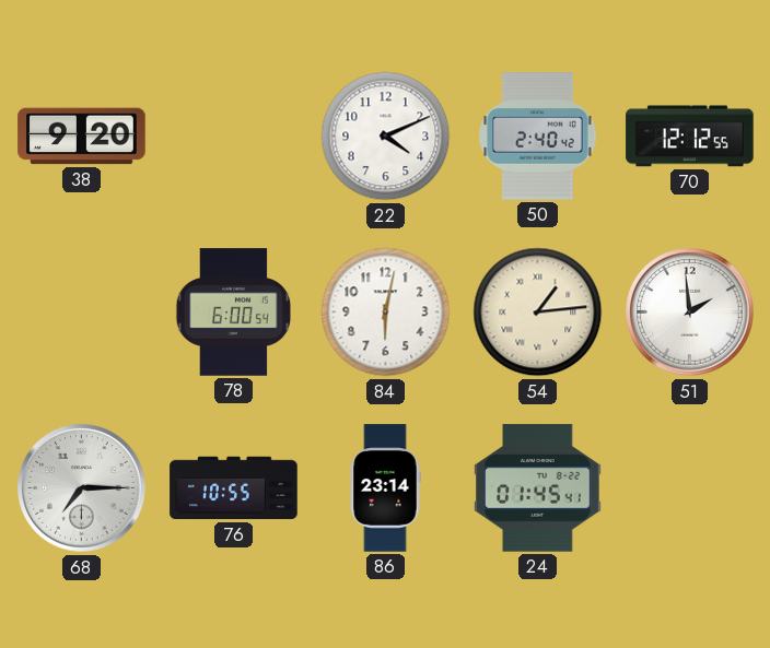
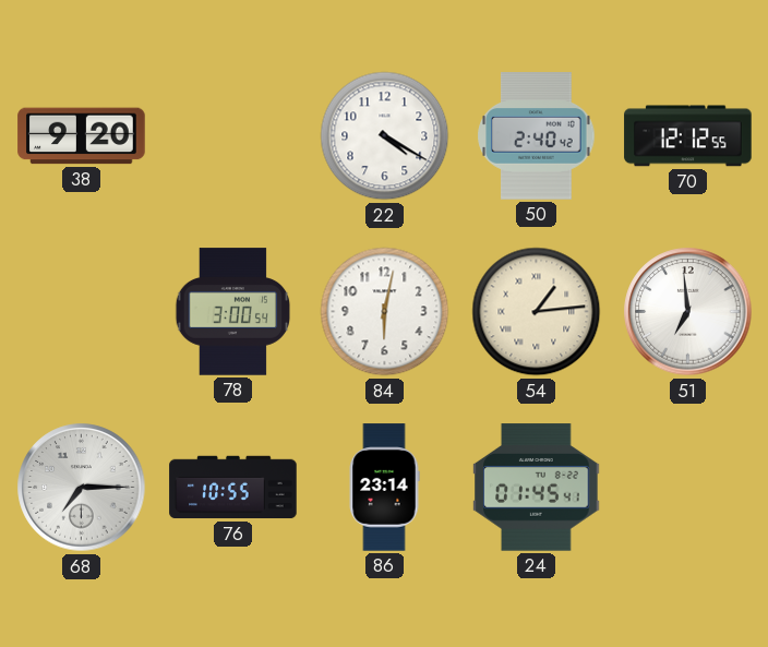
22: 4:11 -> 4:20 (385, 136)
78: 6:00 -> 3:00 (233, 312)
51: 1:59 -> 6:59 (688, 312)
